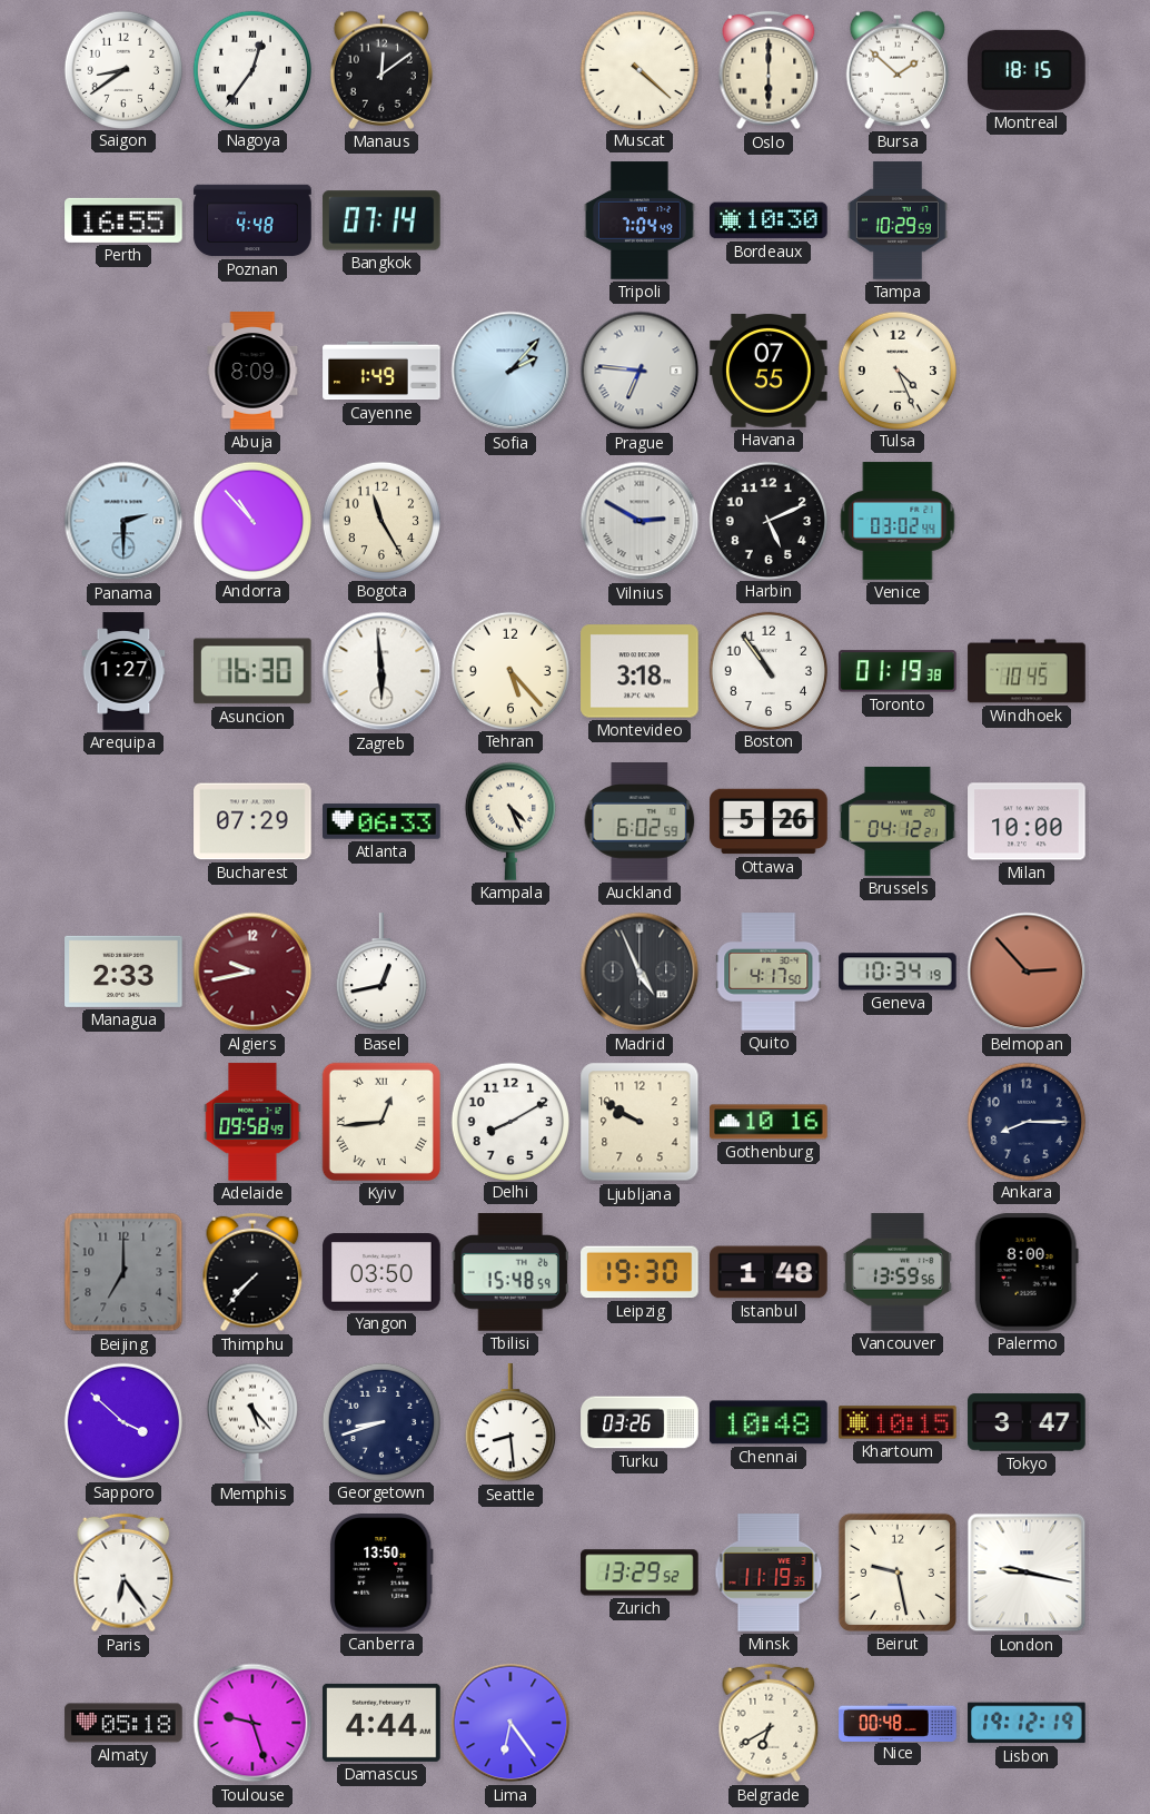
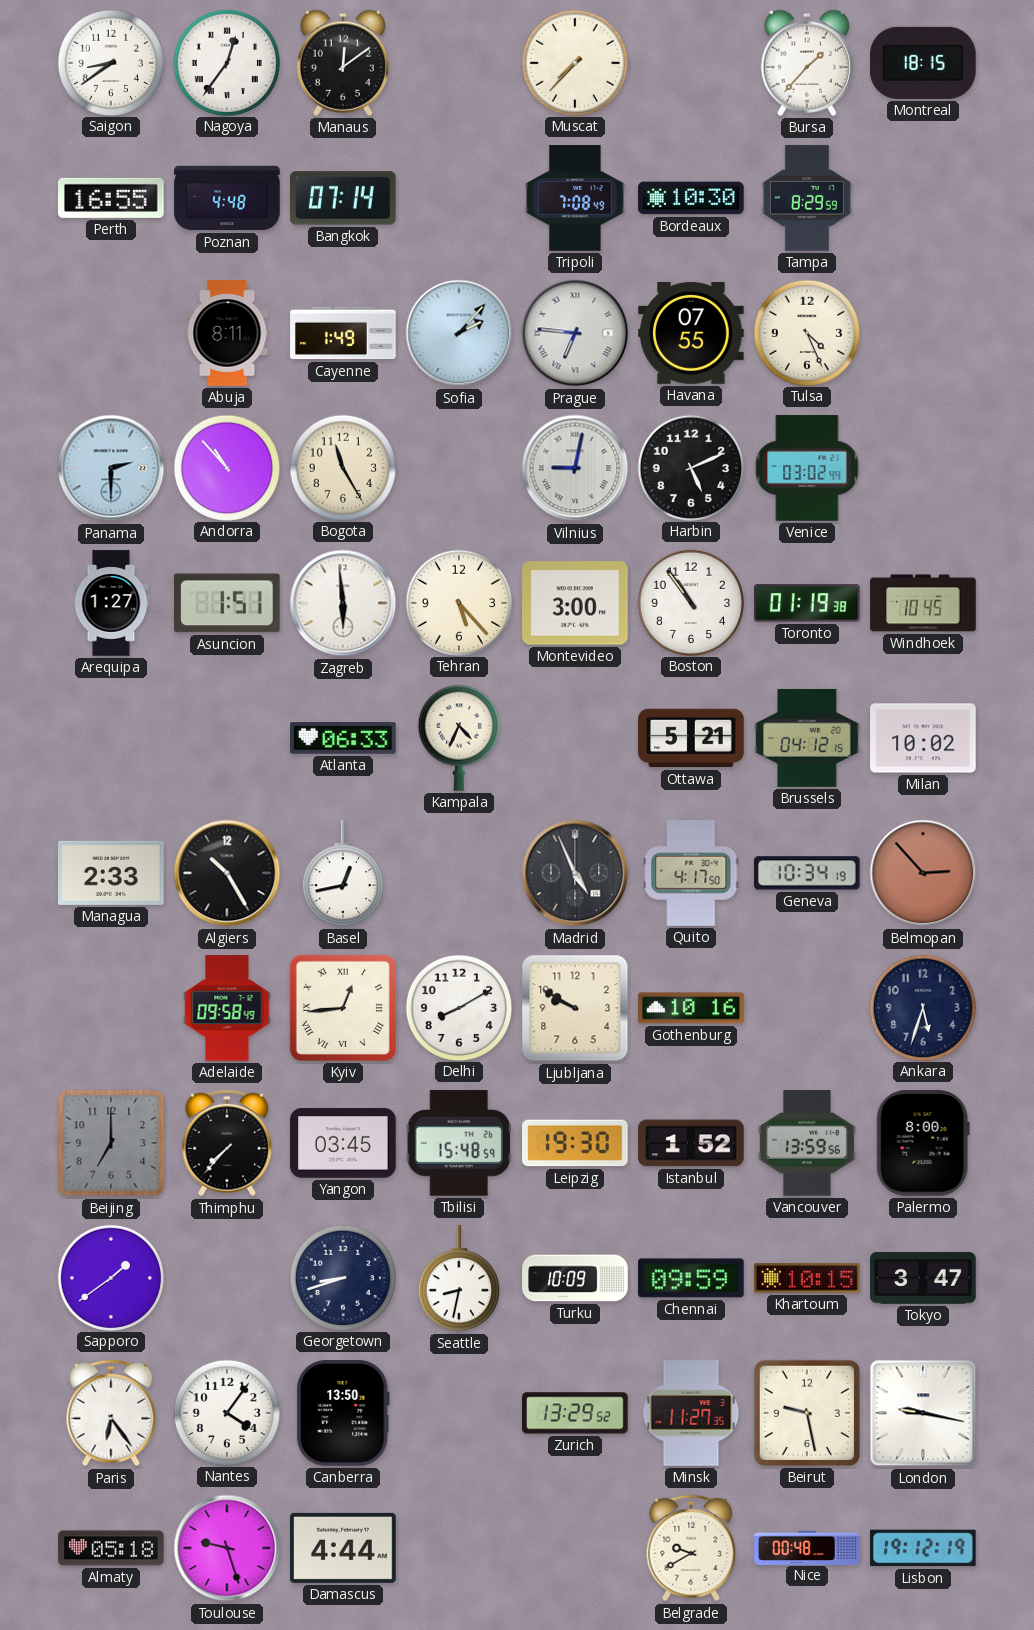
Muscat: 4:22 -> 7:37 (574, 62)
Oslo: 6:00 -> none (769, 70)
Bursa: 1:52 -> 1:37 (806, 63)
Tripoli: 7:04 -> 7:08 (575, 198)
Tampa: 10:29 -> 8:29 (807, 198)
Abuja: 8:09 -> 8:11 (227, 333)
Vilnius: 2:50 -> 9:02 (575, 468)
Asuncion: 16:30 -> 1:51 (228, 603)
Montevideo: 3:18 -> 3:00 (575, 603)
Bucharest: 07:29 -> none (252, 821)
Kampala: 4:26 -> 4:34 (458, 738)
Auckland: 6:02 -> none (640, 821)
Ottawa: 5:26 -> 5:21 (691, 738)
Brussels: 04:12:21 -> 04:12:15 (807, 738)
Milan: 10:00 -> 10:02 (923, 738)
Algiers: 9:43 -> 10:25 (227, 873)
Algiers dial: burgundy -> black (227, 873)
Ankara: 8:15 -> 5:33 (922, 1007)
Yangon: 03:50 -> 03:45 (343, 1143)
Istanbul: 1:48 -> 1:52 (691, 1143)
Sapporo: 3:52 -> 1:39 (110, 1277)
Memphis: 5:23 -> none (251, 1422)
Seattle: 8:29 -> 8:32 (458, 1279)
Turku: 03:26 -> 10:09 (575, 1278)
Chennai: 10:48 -> 09:59 (691, 1278)
Nantes: none -> 4:06 (226, 1412)
Minsk: 11:19 -> 11:27 (691, 1413)
Lima: 6:24 -> none (510, 1723)
Belgrade: 6:40 -> 9:40 (691, 1548)
